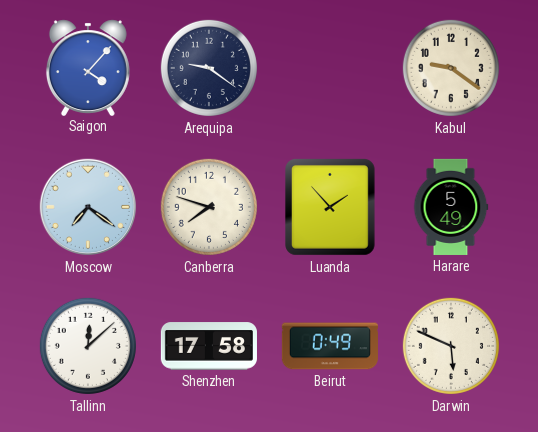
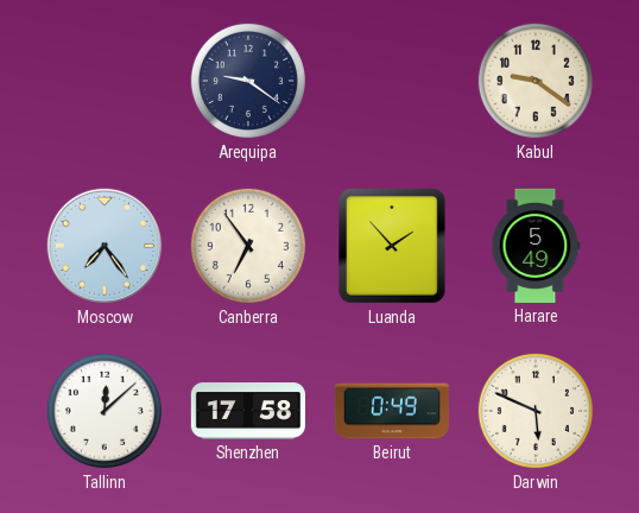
Saigon: 4:07 -> none (88, 67)
Moscow: 7:21 -> 7:24 (105, 246)
Canberra: 7:48 -> 6:54 (248, 246)
